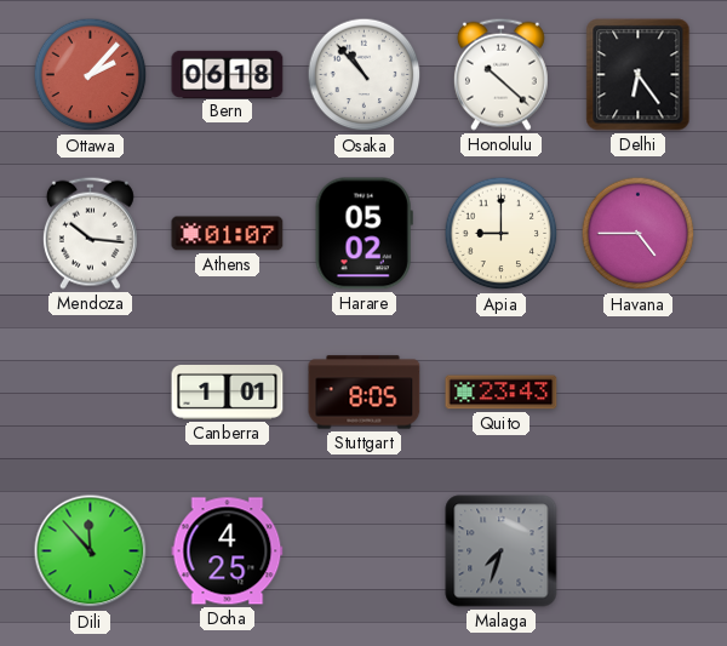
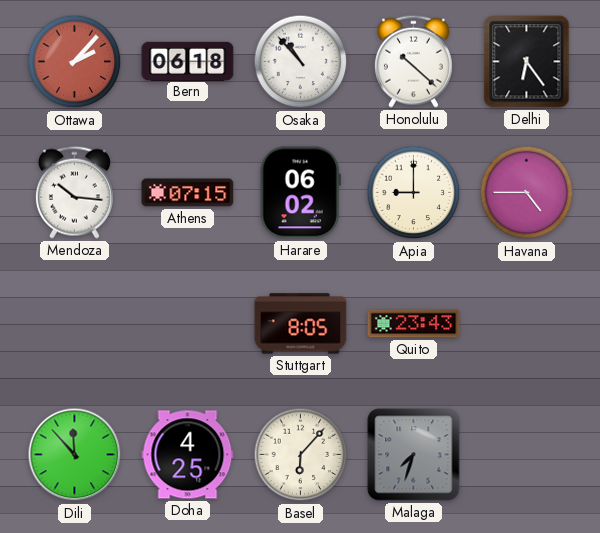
Athens: 01:07 -> 07:15 (188, 193)
Harare: 05:02 -> 06:02 (300, 193)
Canberra: 1:01 -> none (228, 393)
Basel: none -> 6:07 (301, 455)
